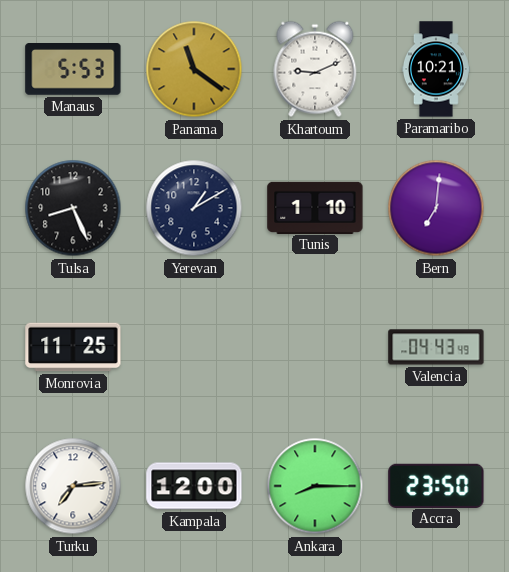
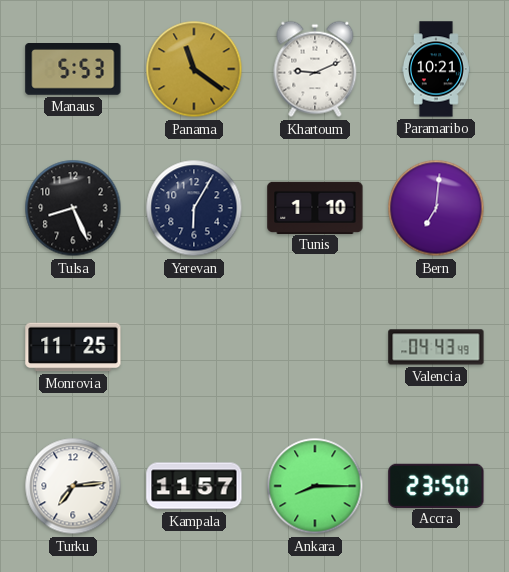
Yerevan: 1:10 -> 6:05 (194, 208)
Kampala: 12:00 -> 11:57 (194, 486)
